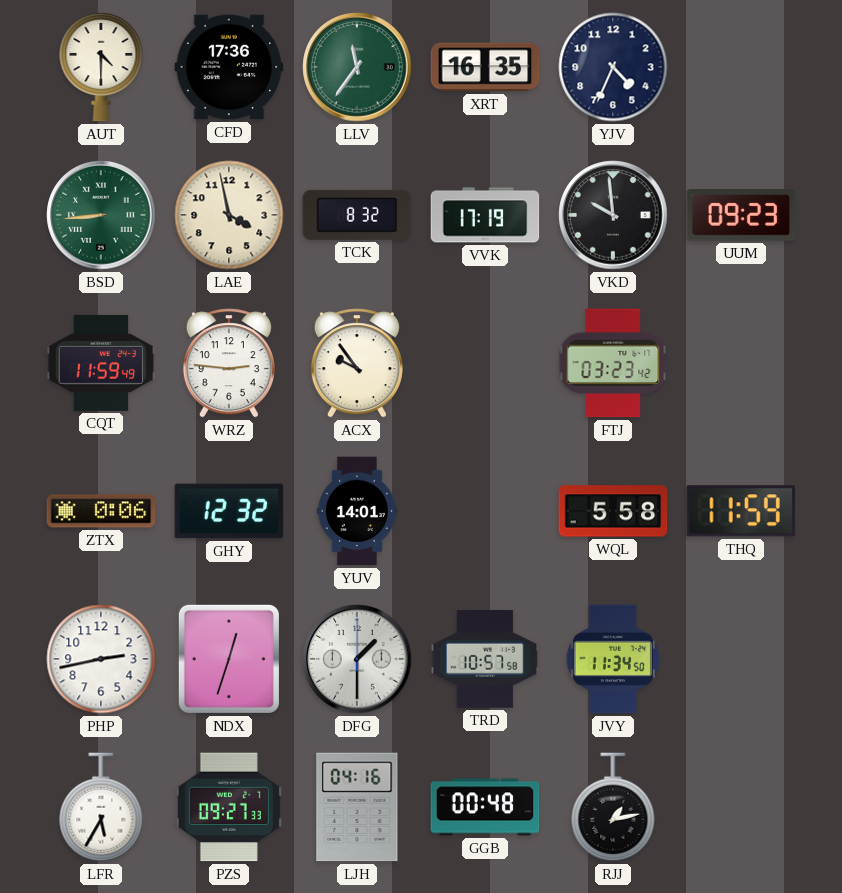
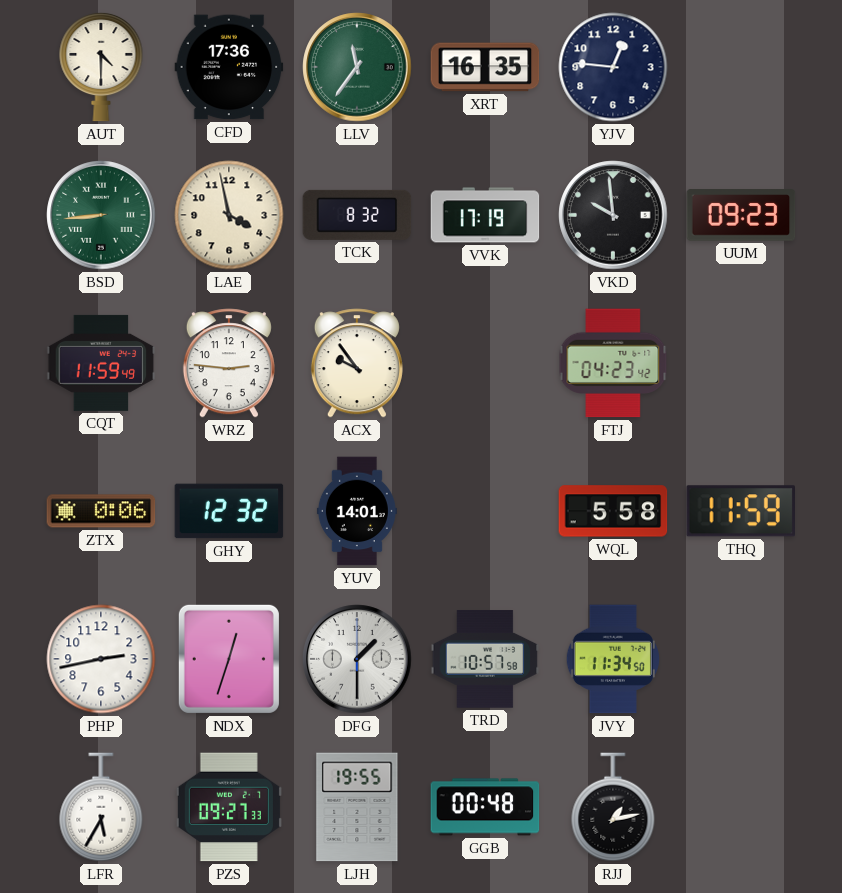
YJV: 4:34 -> 12:46 (613, 67)
FTJ: 03:23 -> 04:23 (613, 363)
LJH: 04:16 -> 19:55 (357, 807)
